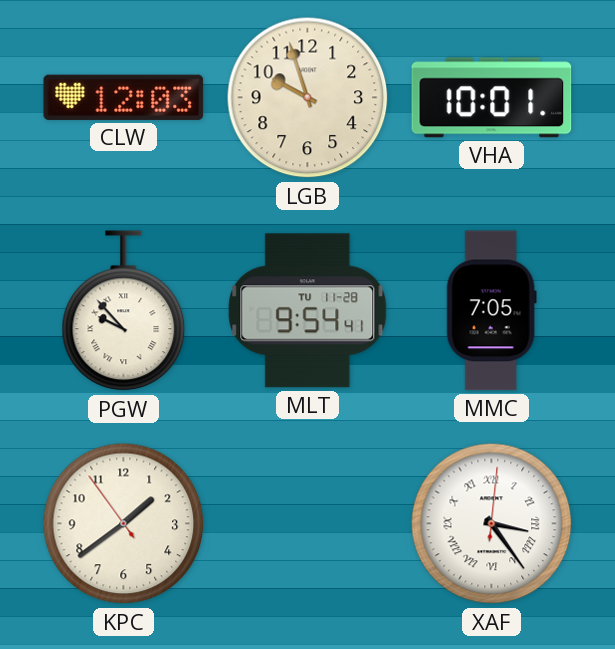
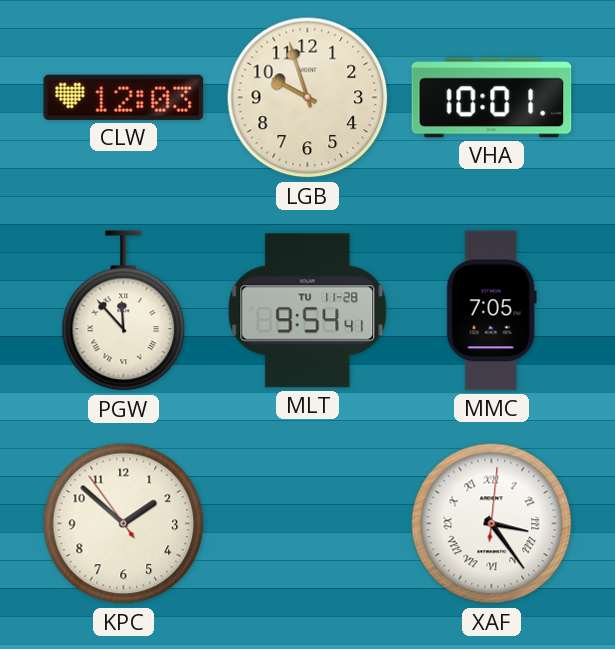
PGW: 9:53 -> 11:53 (124, 311)
KPC: 1:38 -> 1:51 (124, 524)
